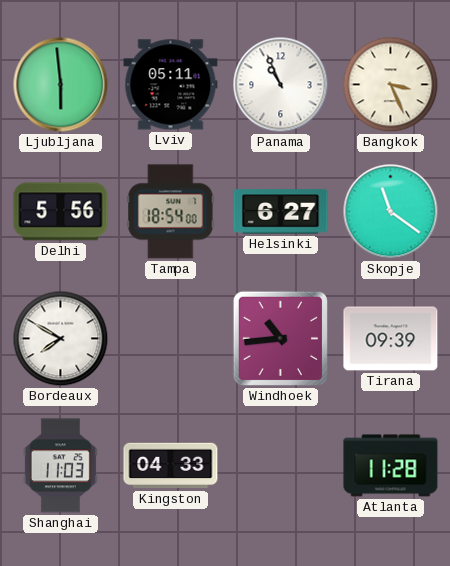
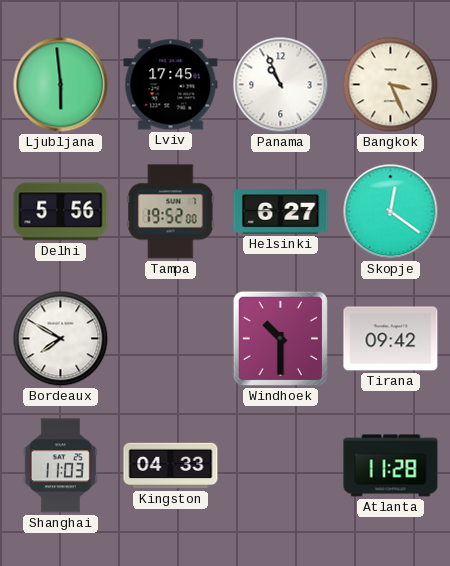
Lviv: 05:11 -> 17:45 (171, 85)
Tampa: 18:54 -> 19:52 (171, 212)
Skopje: 11:21 -> 12:21 (391, 212)
Windhoek: 10:44 -> 10:30 (280, 338)
Tirana: 09:39 -> 09:42 (391, 339)
